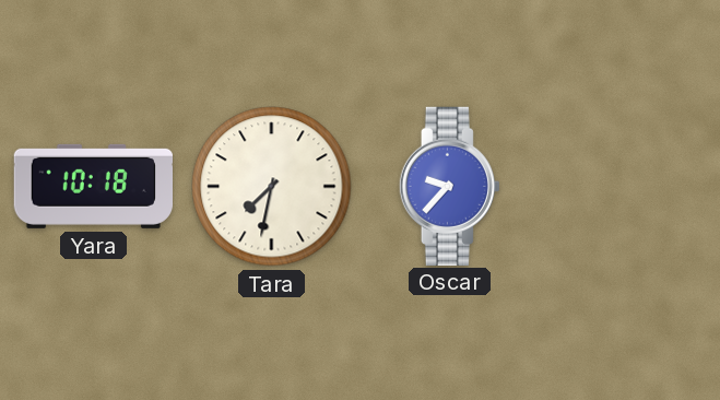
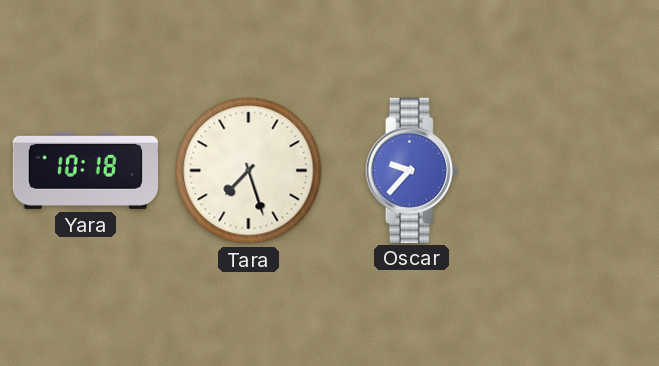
Tara: 7:32 -> 7:27 (249, 171)
